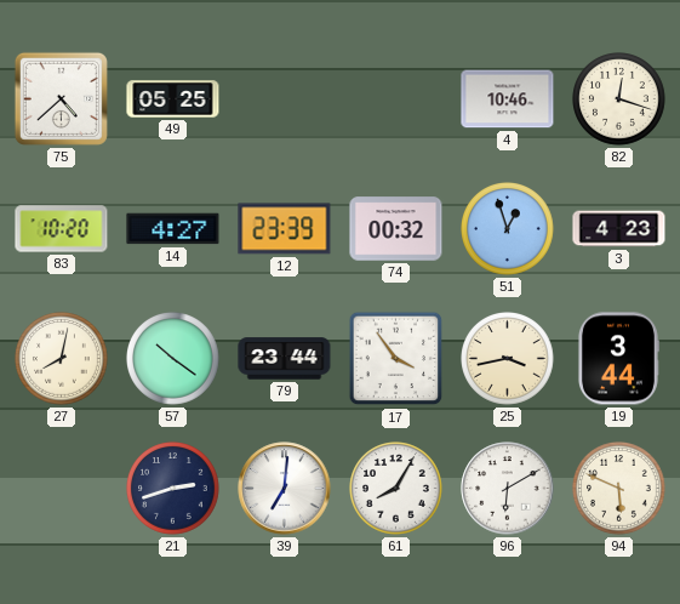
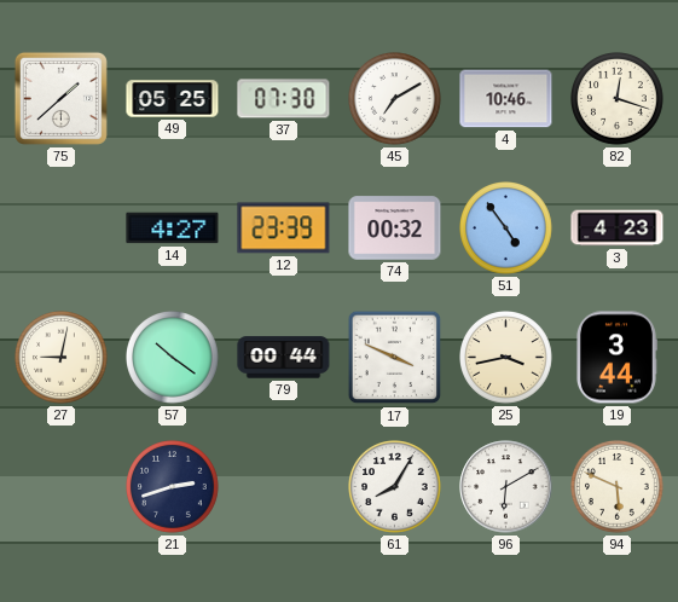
75: 4:38 -> 1:38 (60, 98)
37: none -> 07:30 (284, 99)
45: none -> 7:10 (395, 99)
83: 10:20 -> none (62, 229)
51: 12:57 -> 4:54 (506, 228)
27: 8:02 -> 9:02 (62, 358)
79: 23:44 -> 00:44 (284, 358)
17: 3:54 -> 3:49 (395, 358)
39: 7:01 -> none (285, 489)
